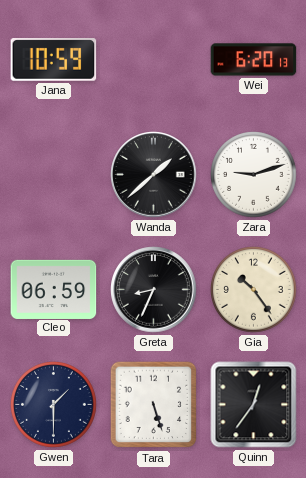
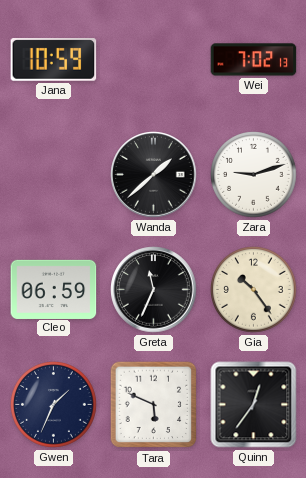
Wei: 6:20 -> 7:02 (254, 60)
Greta: 8:34 -> 11:34 (154, 290)
Gwen: 1:30 -> 1:34 (54, 405)
Tara: 5:27 -> 5:49 (154, 405)
